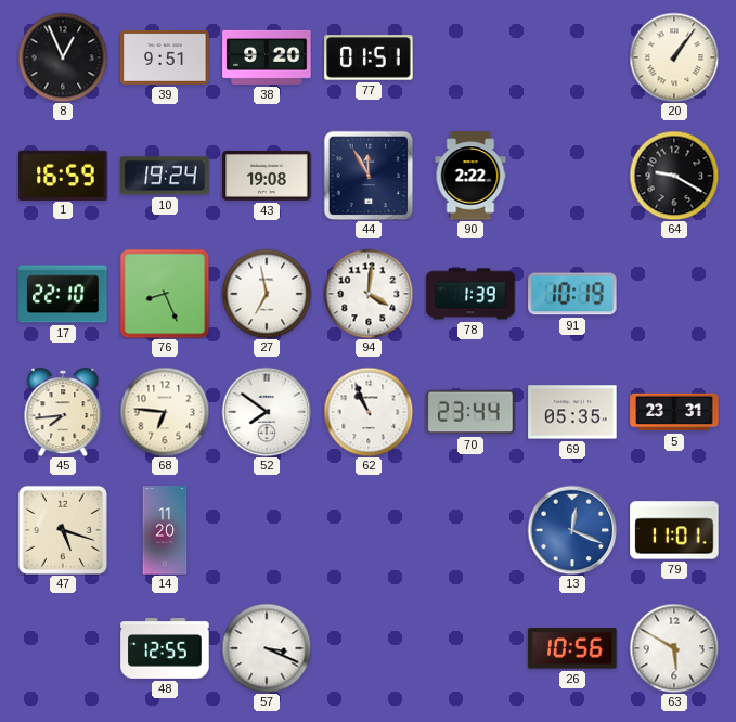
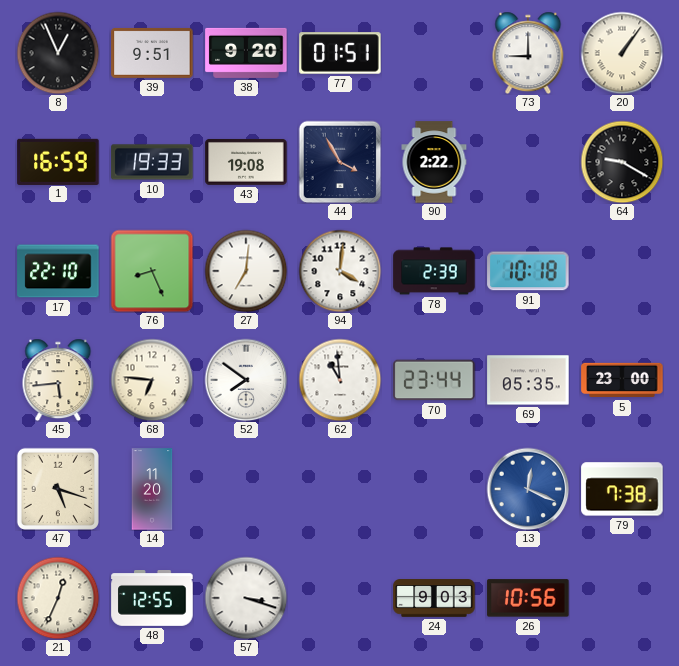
73: none -> 9:00 (528, 53)
10: 19:24 -> 19:33 (152, 162)
44: 11:55 -> 3:55 (340, 162)
27: 6:58 -> 7:01 (246, 271)
78: 1:39 -> 2:39 (434, 271)
91: 10:19 -> 10:18 (528, 271)
45: 7:44 -> 5:44 (58, 380)
62: 10:56 -> 10:59 (340, 380)
5: 23:31 -> 23:00 (622, 380)
79: 11:01 -> 7:38 (622, 489)
21: none -> 12:34 (58, 598)
57: 3:19 -> 3:18 (246, 598)
24: none -> 9:03 (434, 598)
63: 5:50 -> none (674, 648)
